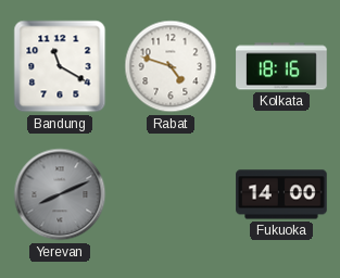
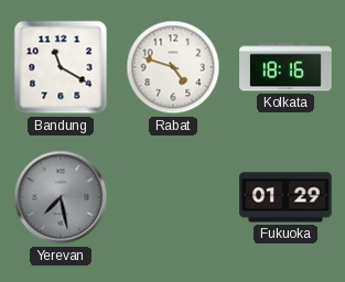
Yerevan: 8:11 -> 7:28 (61, 197)
Fukuoka: 14:00 -> 01:29 (285, 197)
